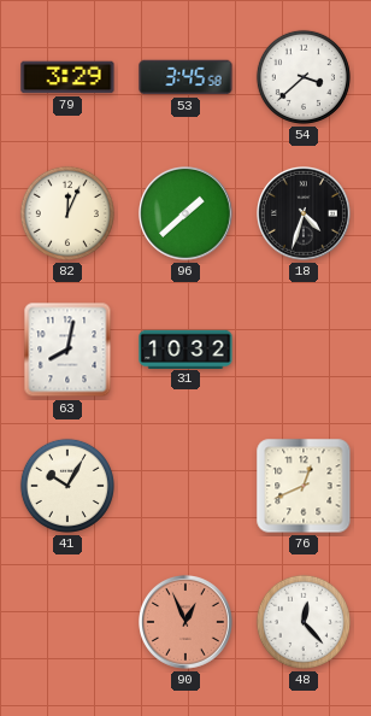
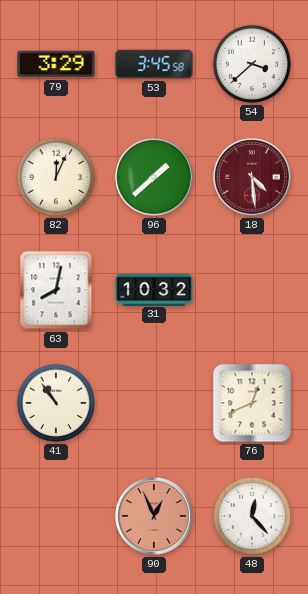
18: 4:33 -> 4:29 (253, 178)
18 dial: black -> burgundy (253, 178)
41: 10:05 -> 10:54 (56, 403)
